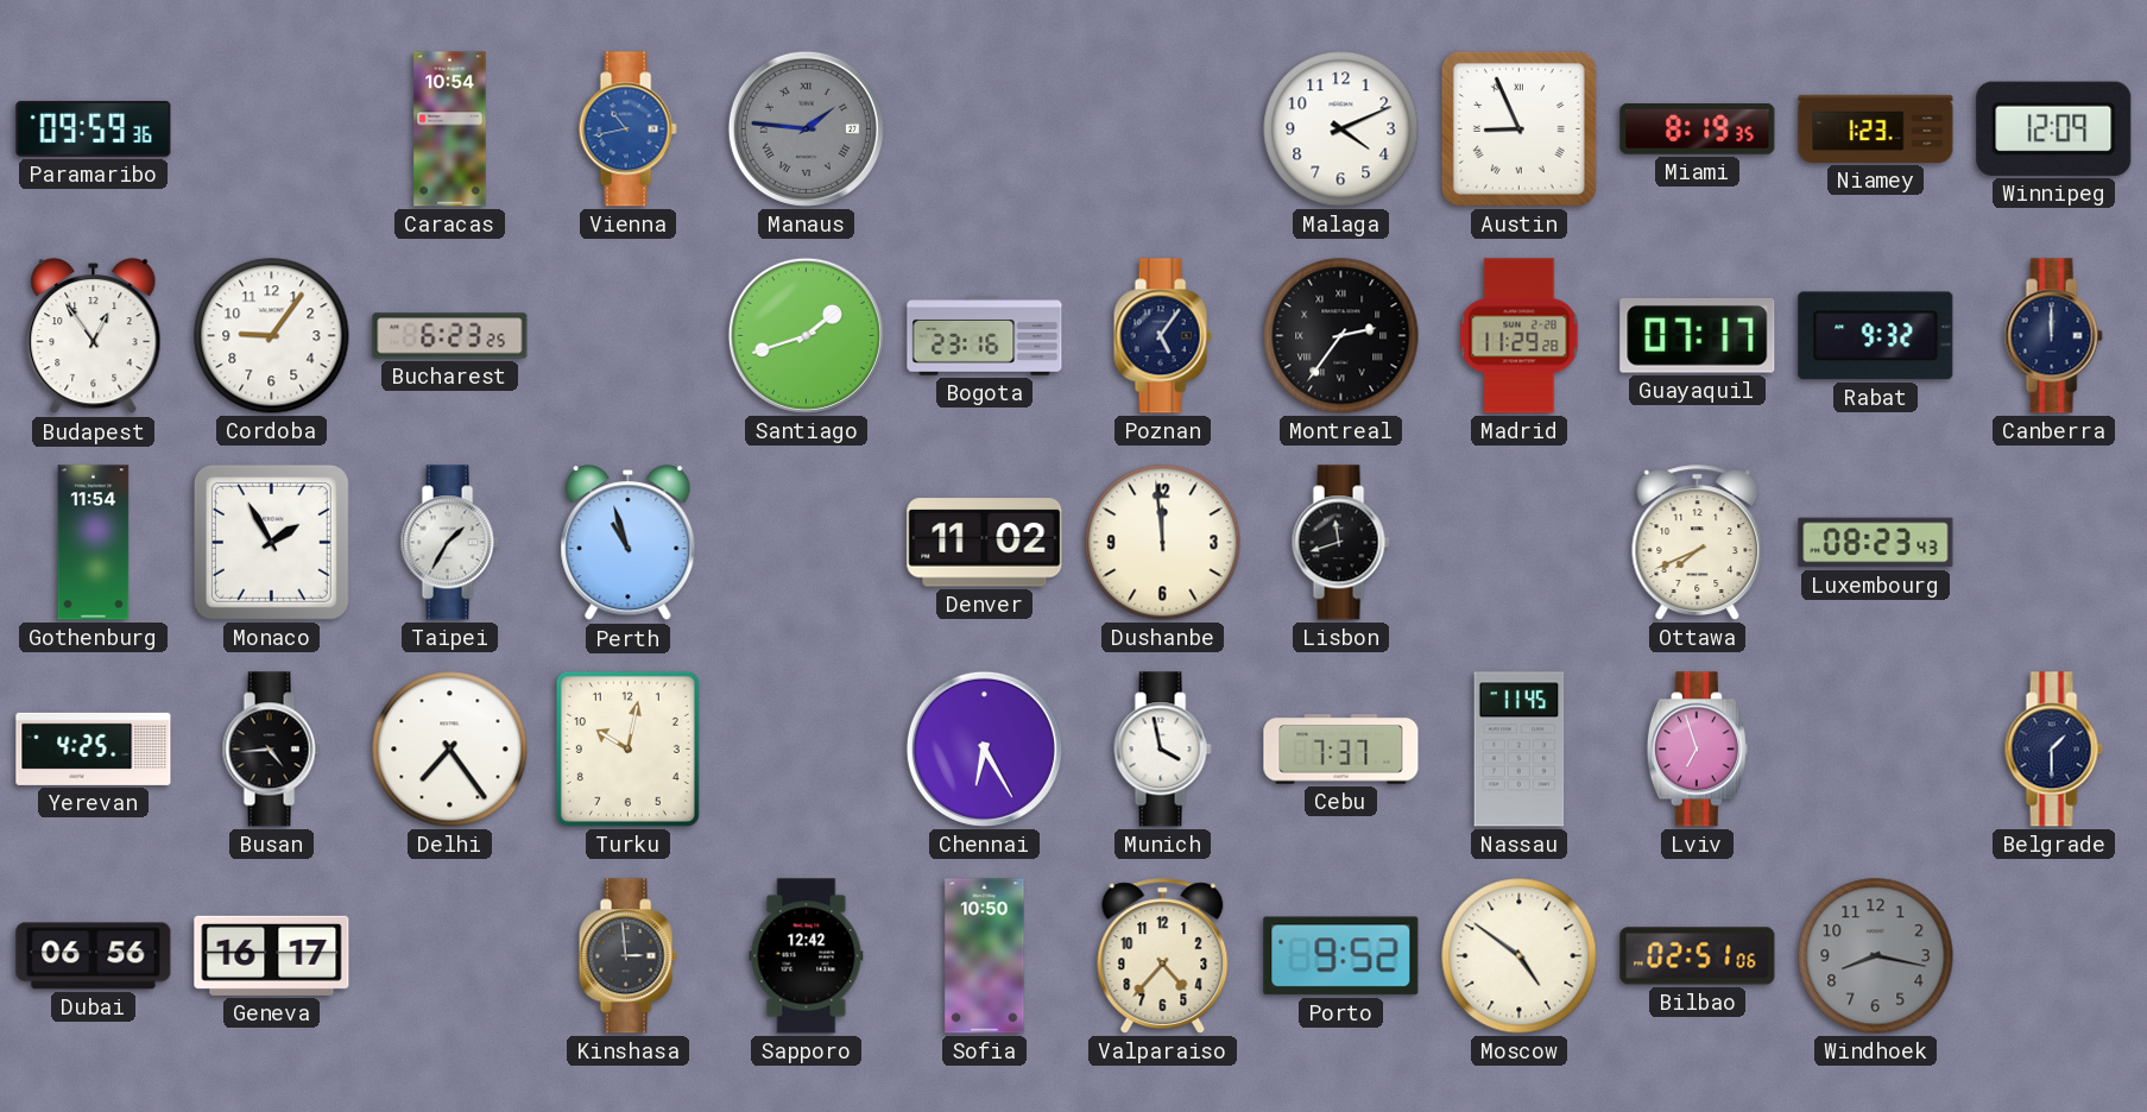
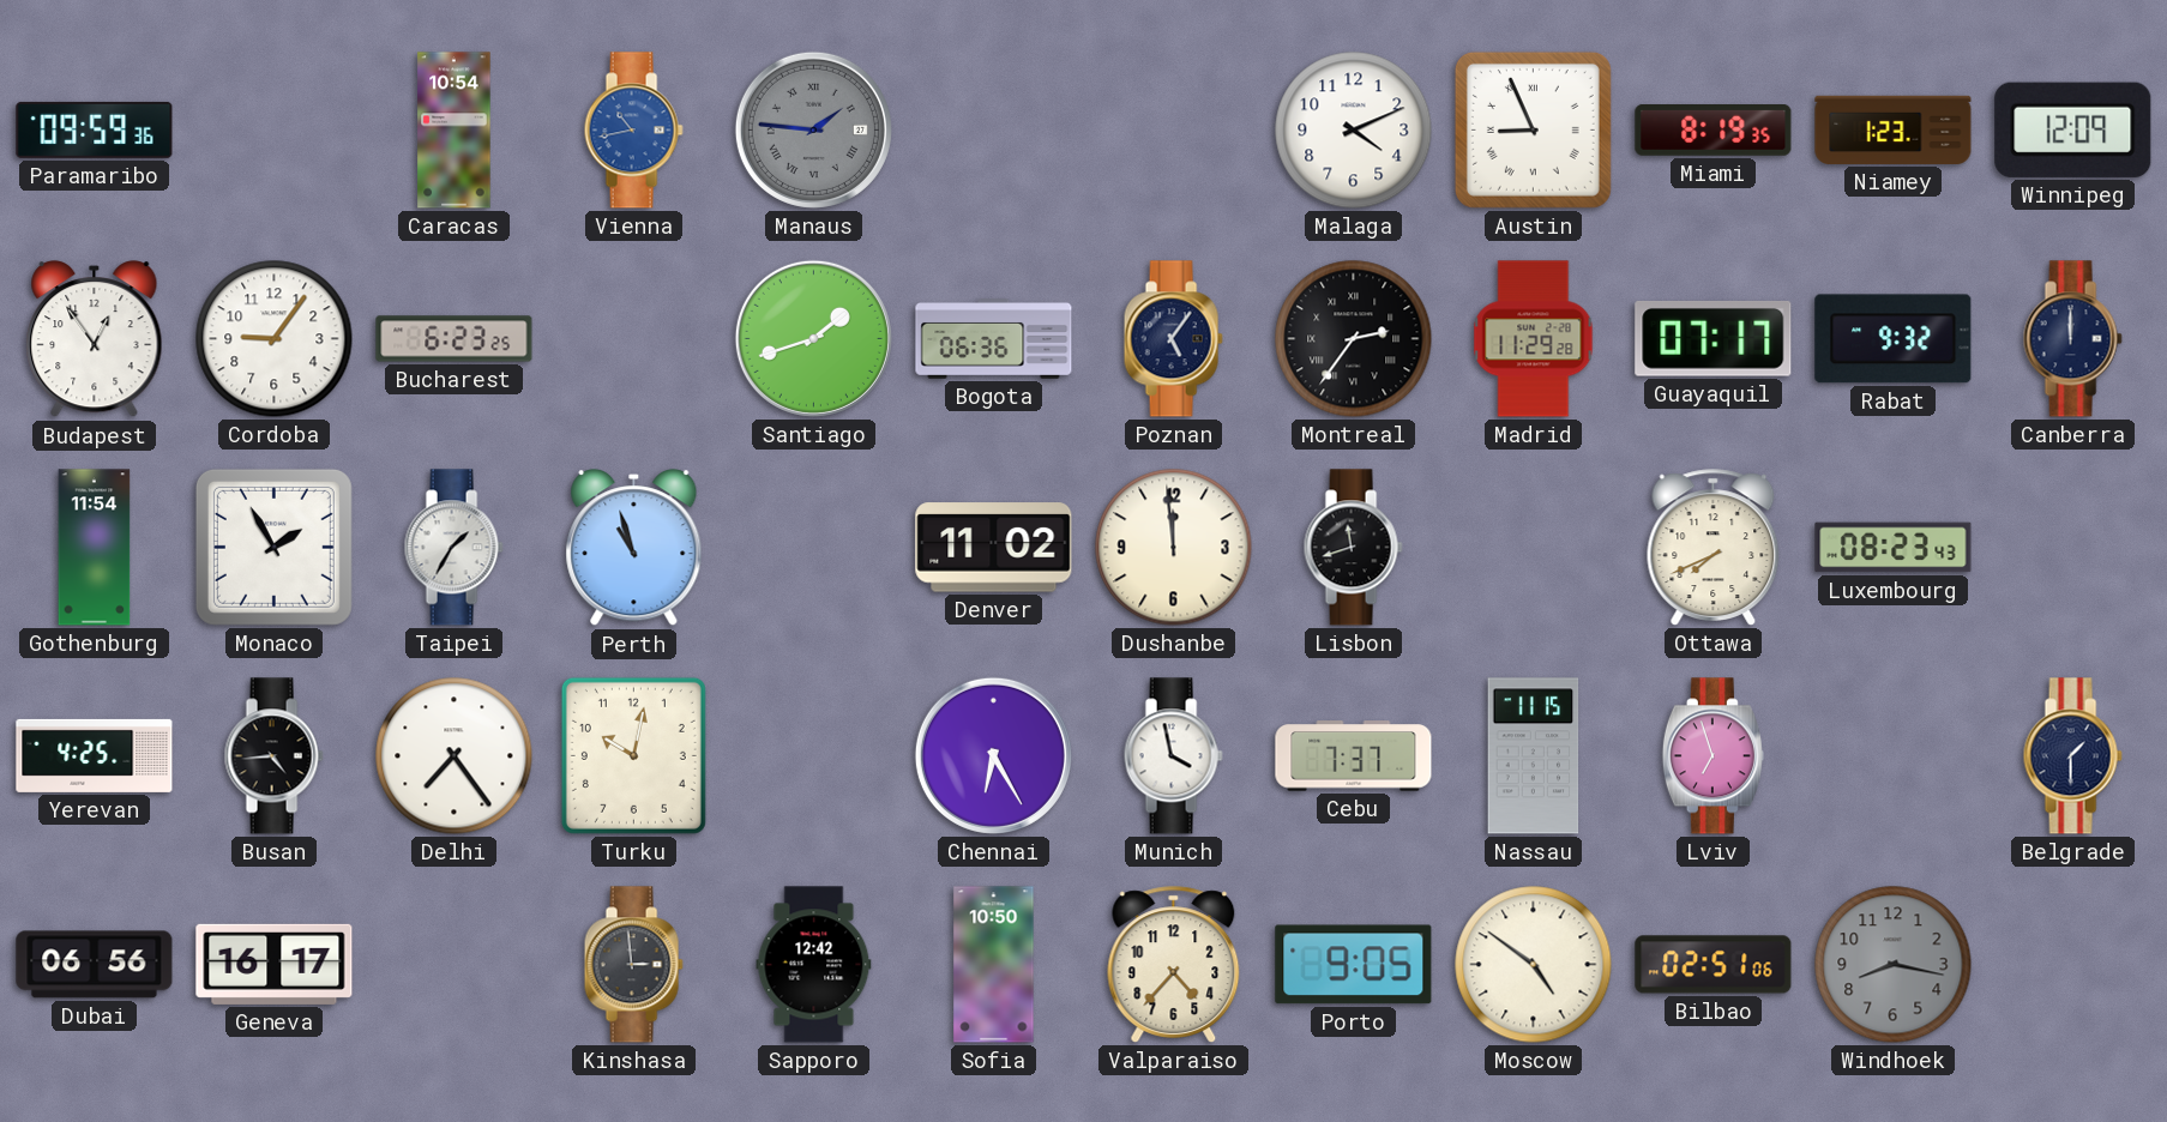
Bogota: 23:16 -> 06:36 (994, 339)
Nassau: 11:45 -> 11:15 (1534, 756)
Porto: 9:52 -> 9:05 (1354, 965)
